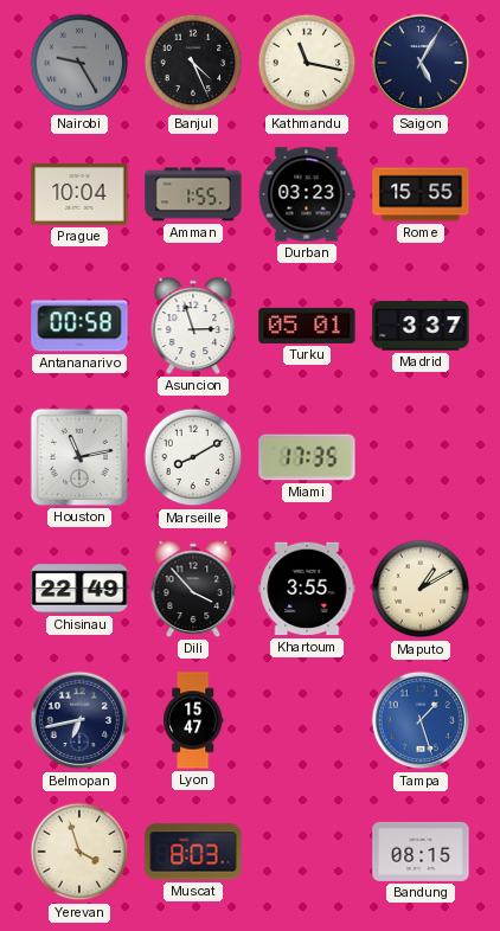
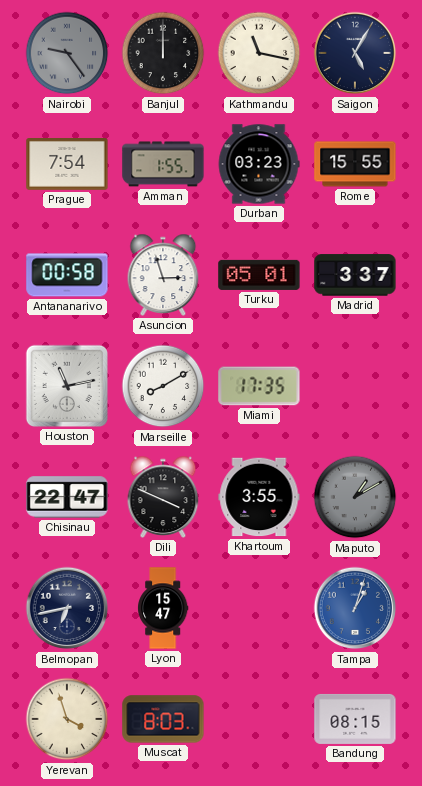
Nairobi: 9:25 -> 9:24 (67, 53)
Banjul: 4:26 -> 12:00 (163, 53)
Prague: 10:04 -> 7:54 (67, 165)
Chisinau: 22:49 -> 22:47 (67, 497)
Dili: 3:53 -> 3:49 (163, 497)
Maputo dial: cream -> grey (355, 497)
Tampa: 1:27 -> 1:03 (355, 608)
